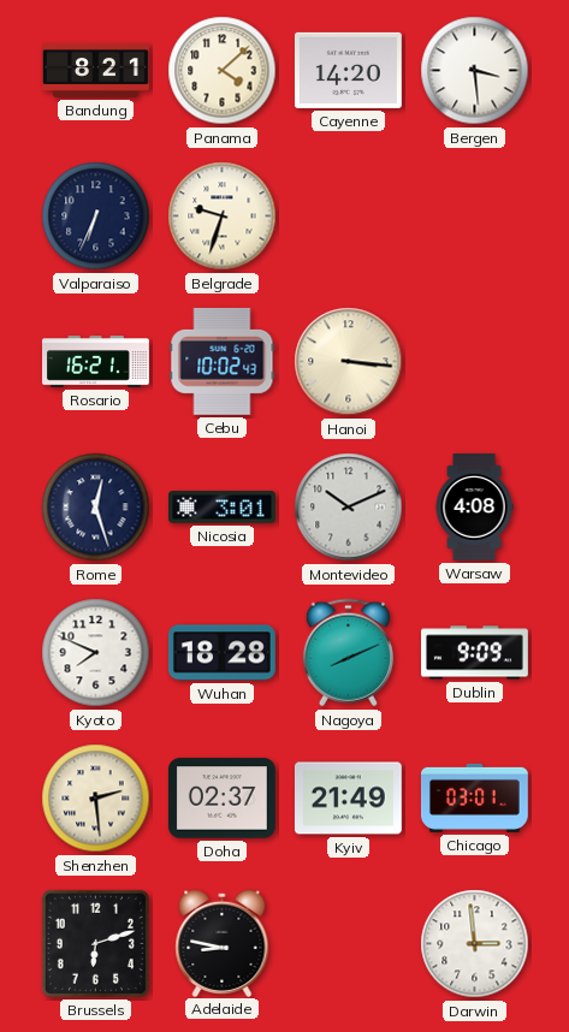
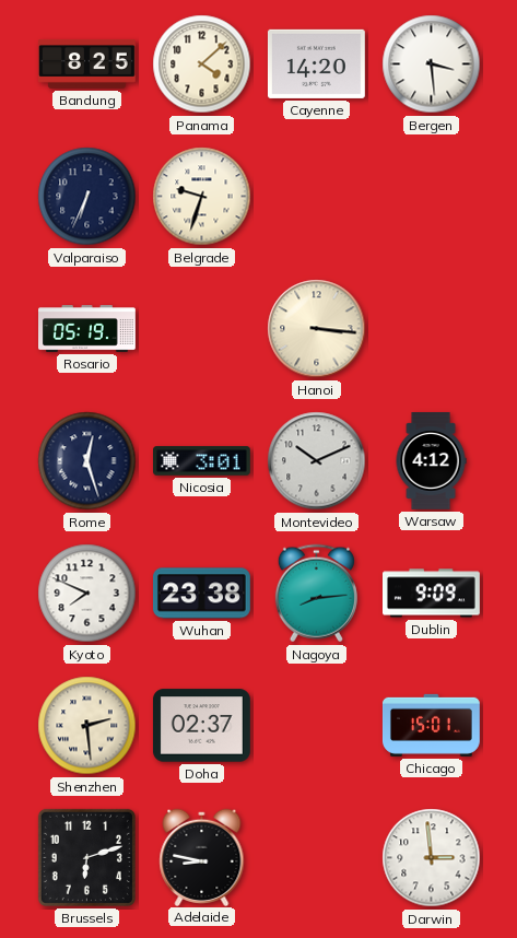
Bandung: 8:21 -> 8:25 (87, 65)
Rosario: 16:21 -> 05:19 (87, 329)
Cebu: 10:02 -> none (223, 361)
Warsaw: 4:08 -> 4:12 (431, 461)
Wuhan: 18:28 -> 23:38 (201, 594)
Nagoya: 8:11 -> 8:14 (316, 594)
Kyiv: 21:49 -> none (348, 799)
Chicago: 03:01 -> 15:01 (431, 725)
